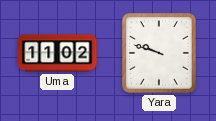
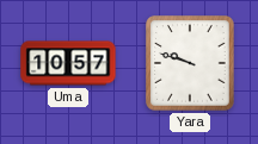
Uma: 11:02 -> 10:57 (68, 63)
